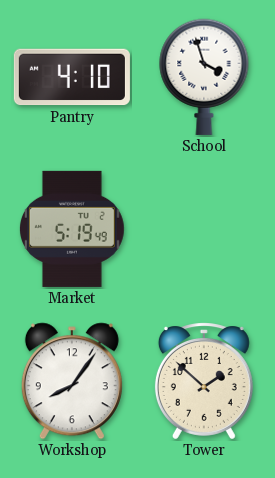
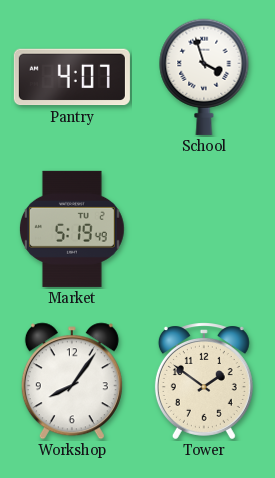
Pantry: 4:10 -> 4:07 (72, 77)
Tower: 1:52 -> 1:51 (204, 381)
